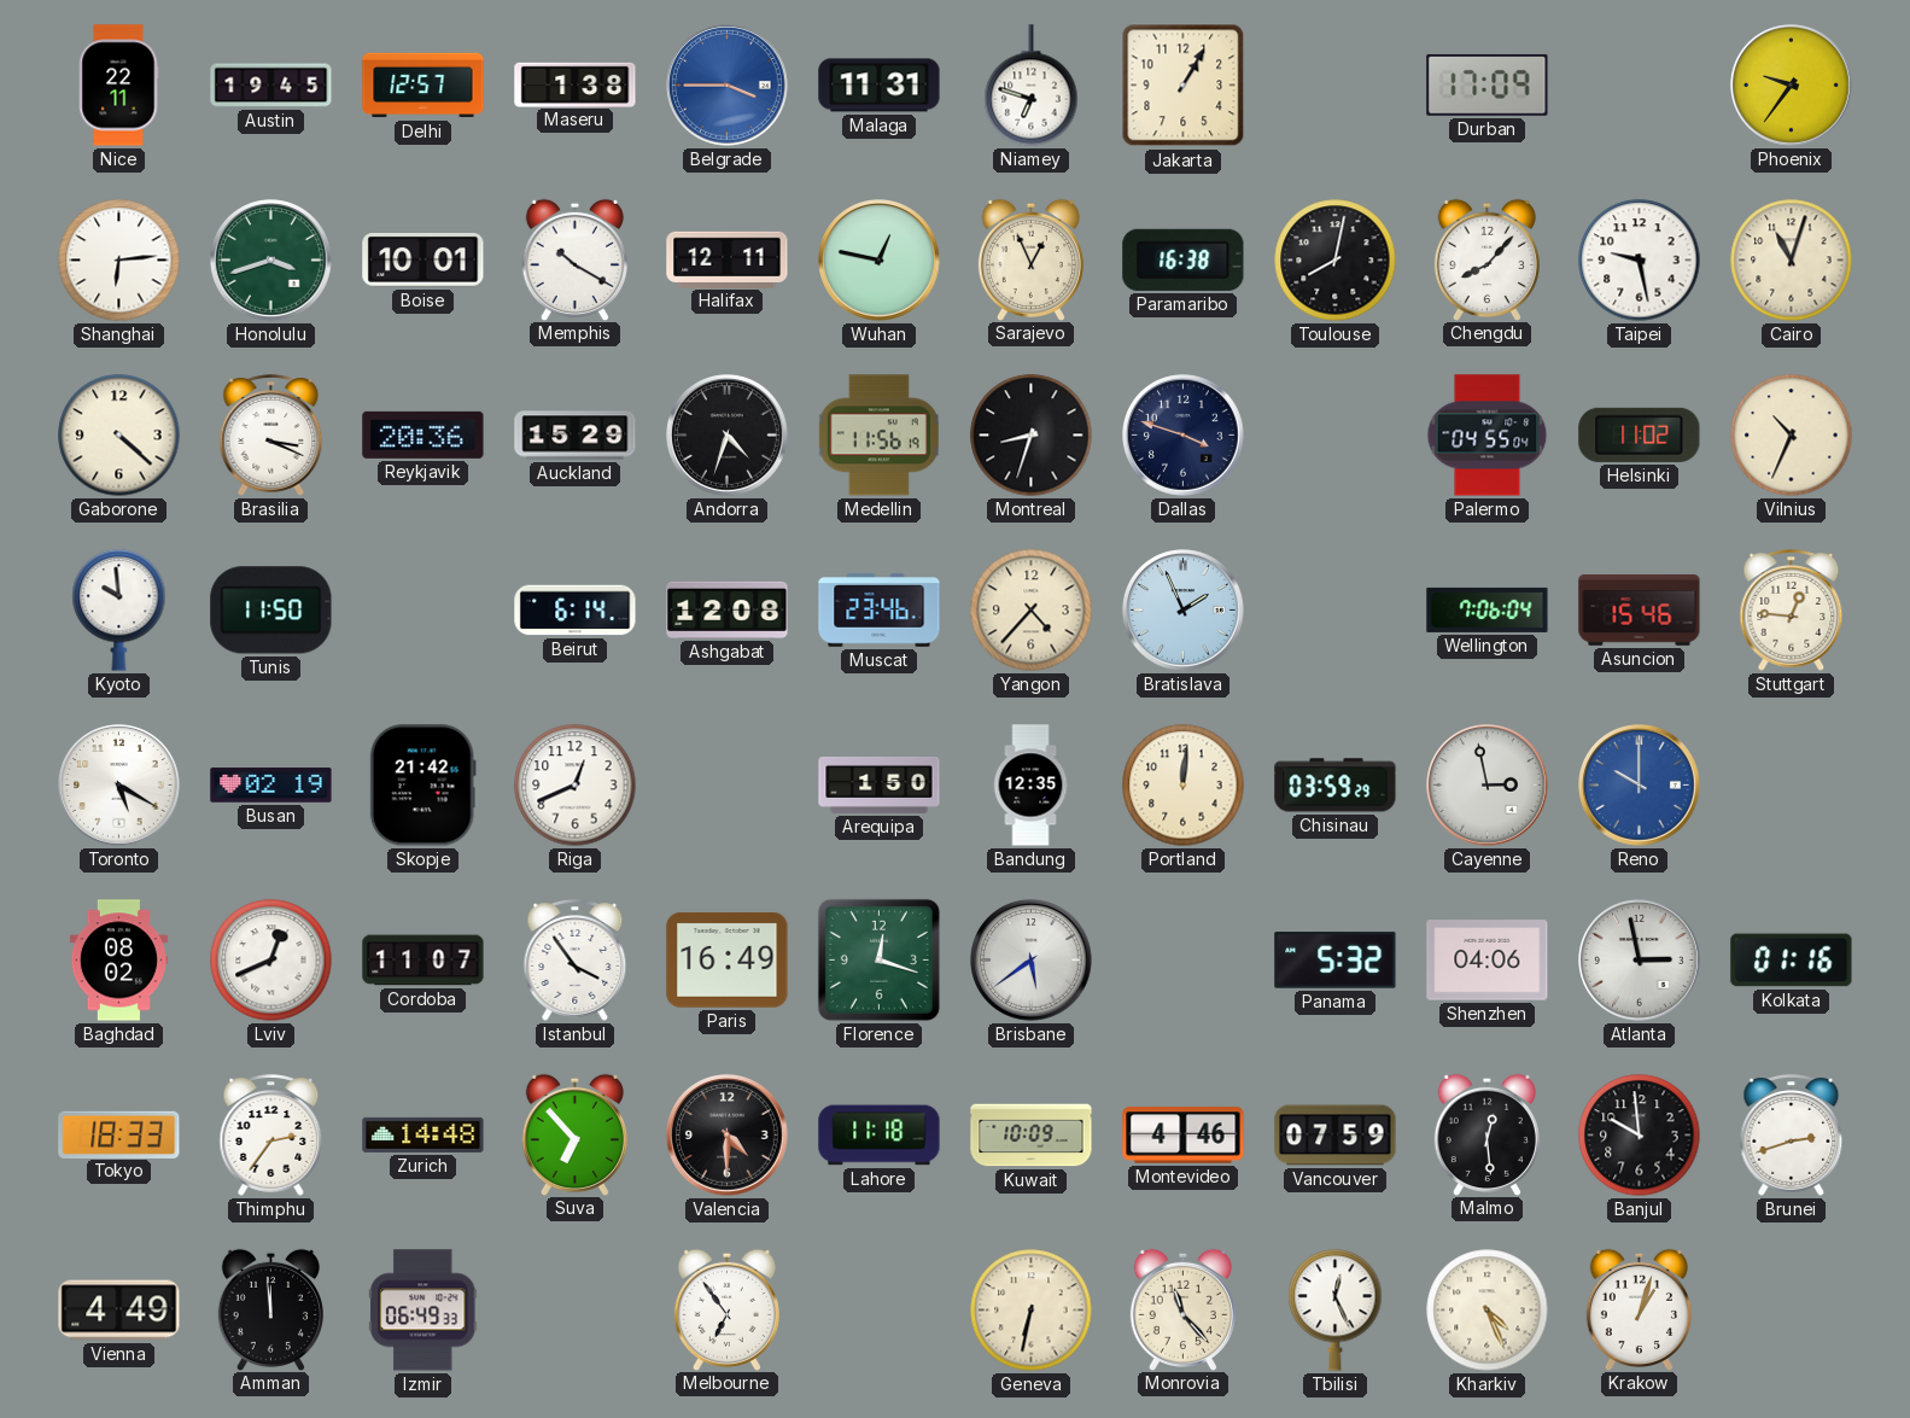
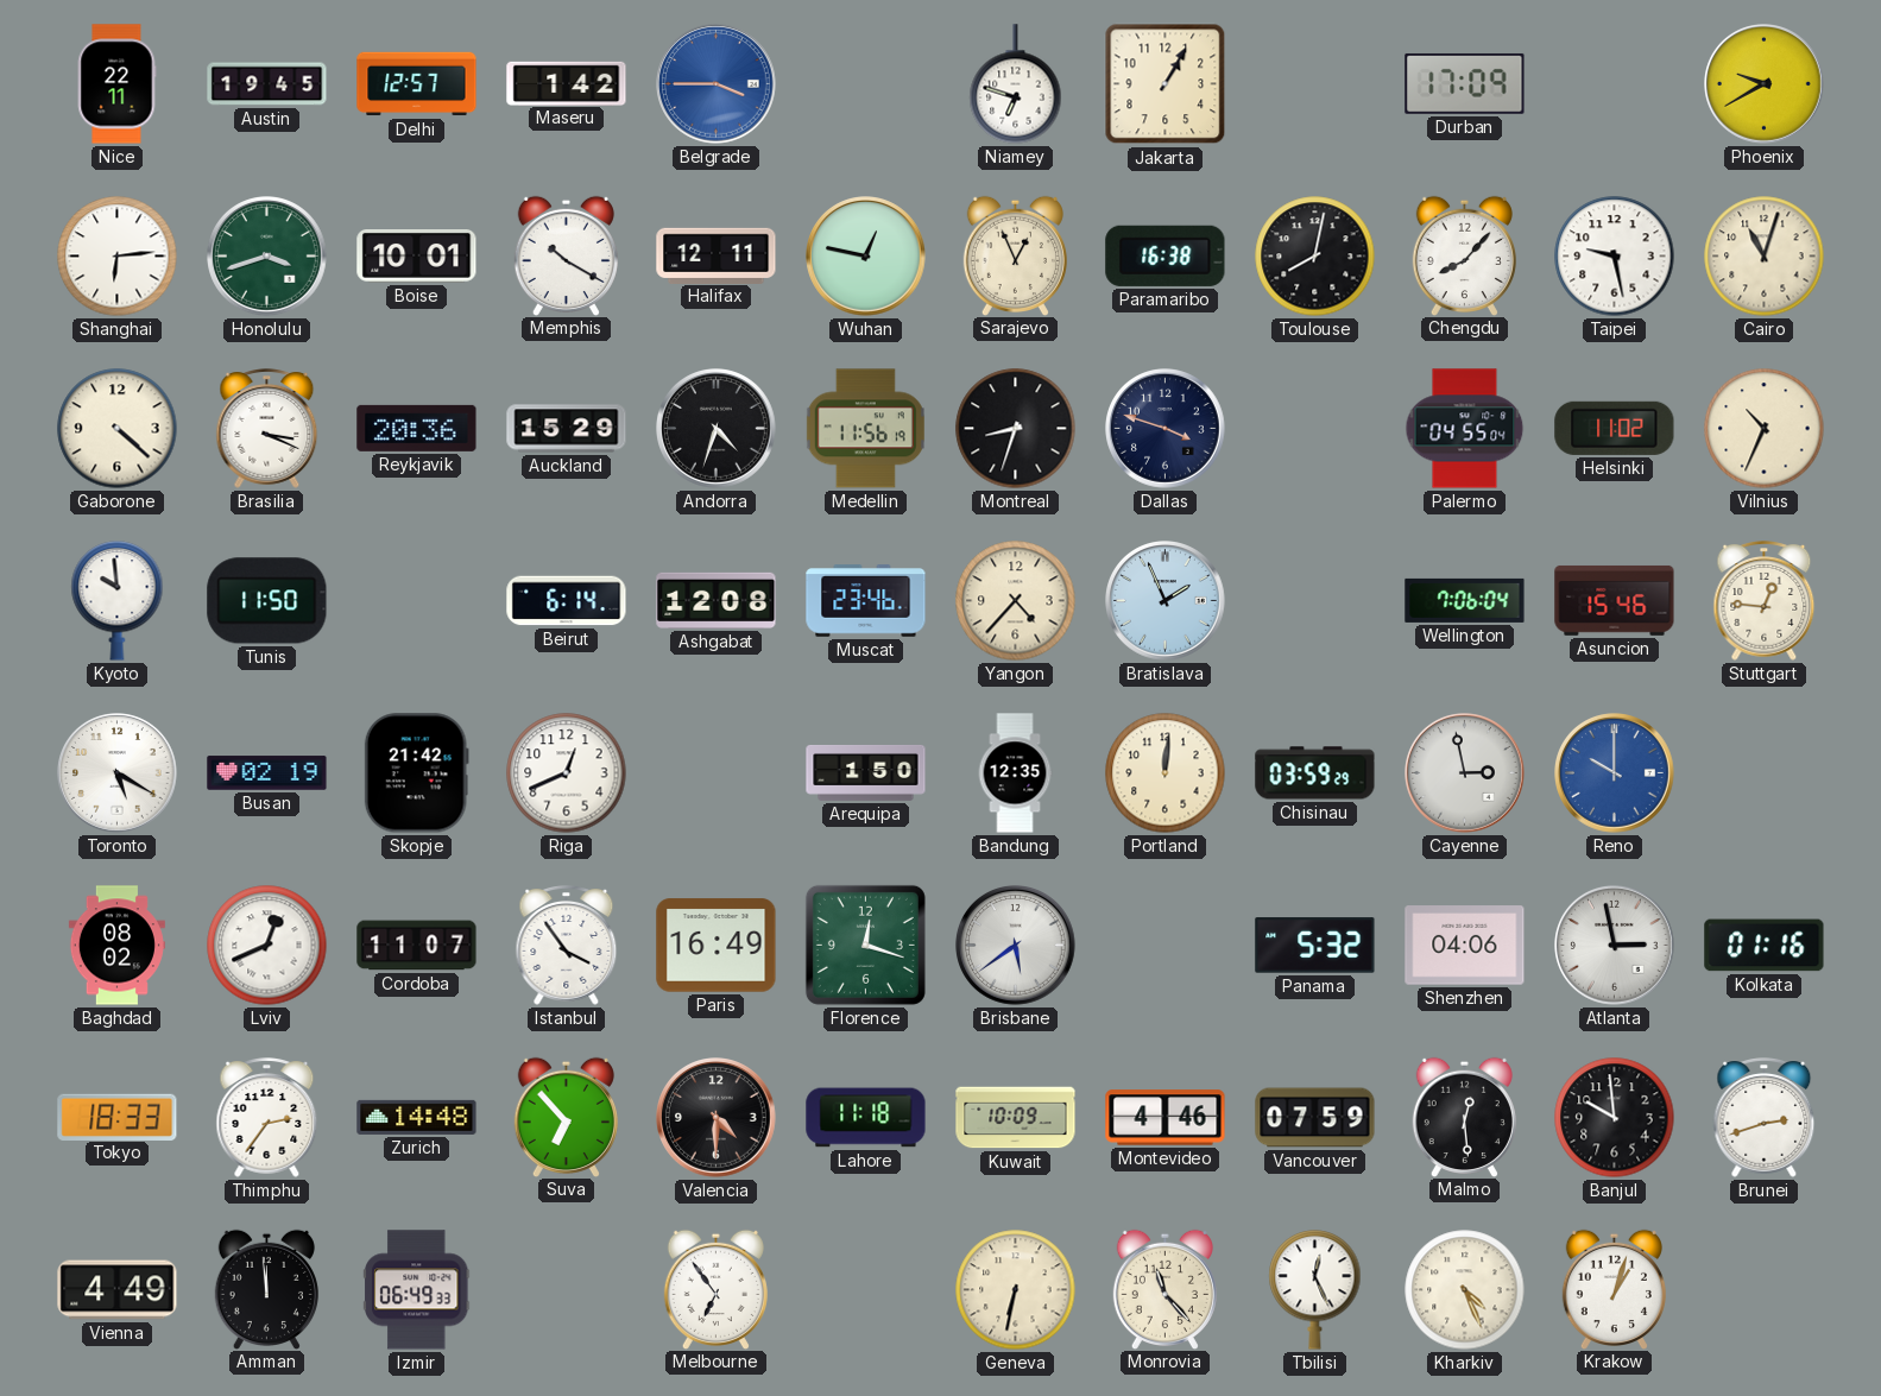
Maseru: 1:38 -> 1:42 (567, 83)
Malaga: 11:31 -> none (880, 86)
Phoenix: 9:36 -> 9:40 (1765, 84)
